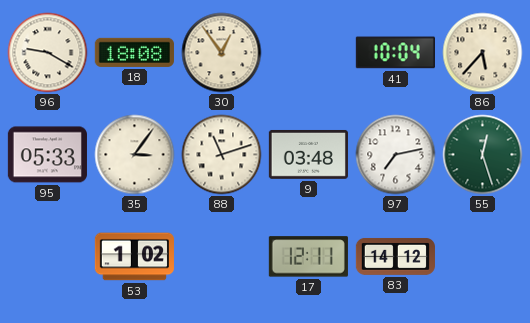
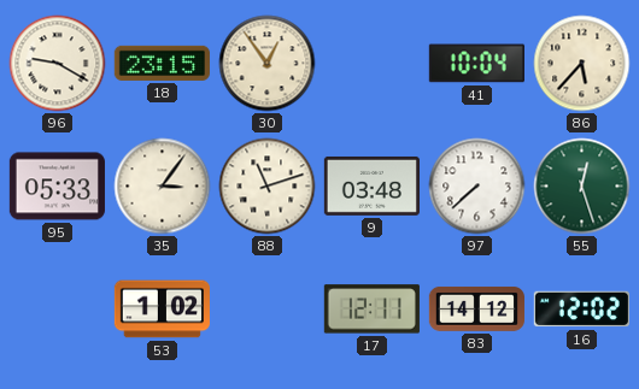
18: 18:08 -> 23:15 (162, 63)
97: 7:13 -> 7:38 (477, 187)
16: none -> 12:02 (581, 310)
